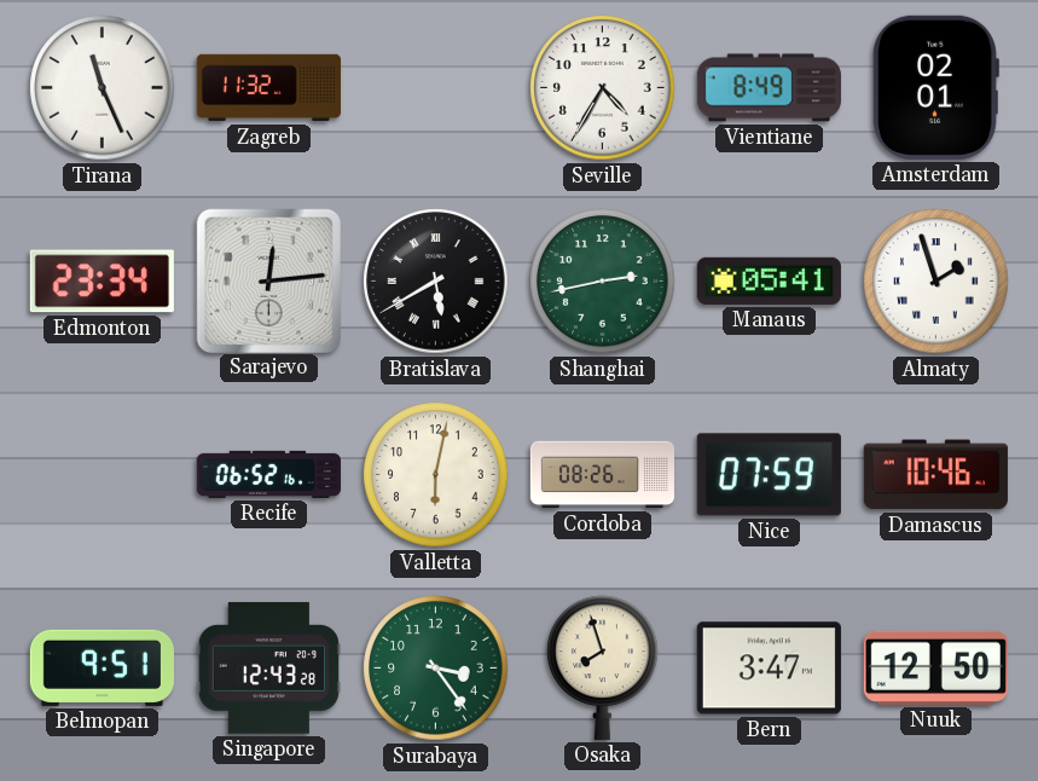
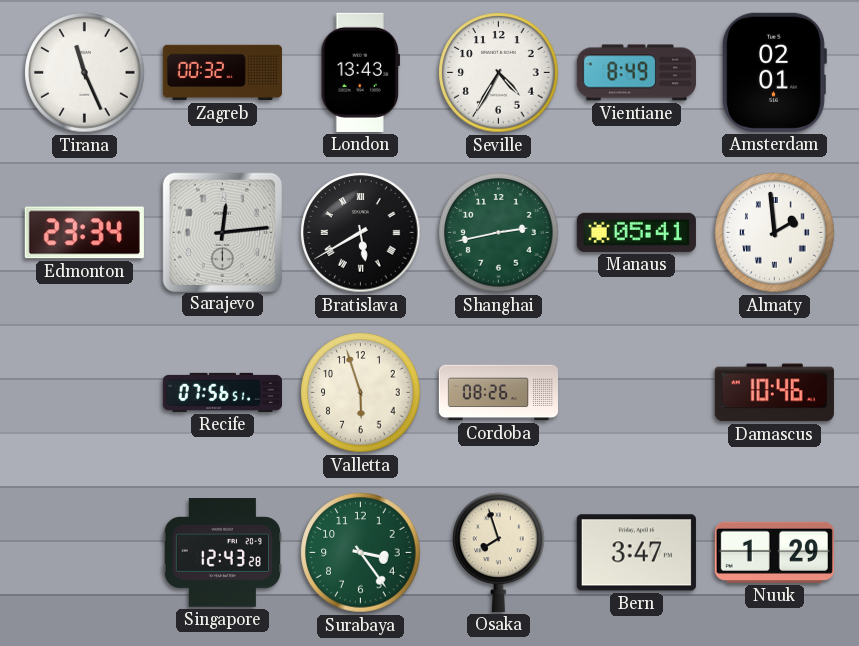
Zagreb: 11:32 -> 00:32 (222, 73)
London: none -> 13:43 (361, 72)
Almaty: 1:57 -> 1:59 (775, 233)
Recife: 06:52 -> 07:56 (222, 392)
Valletta: 6:02 -> 5:57 (361, 393)
Nice: 07:59 -> none (769, 475)
Belmopan: 9:51 -> none (102, 667)
Nuuk: 12:50 -> 1:29 (774, 552)
